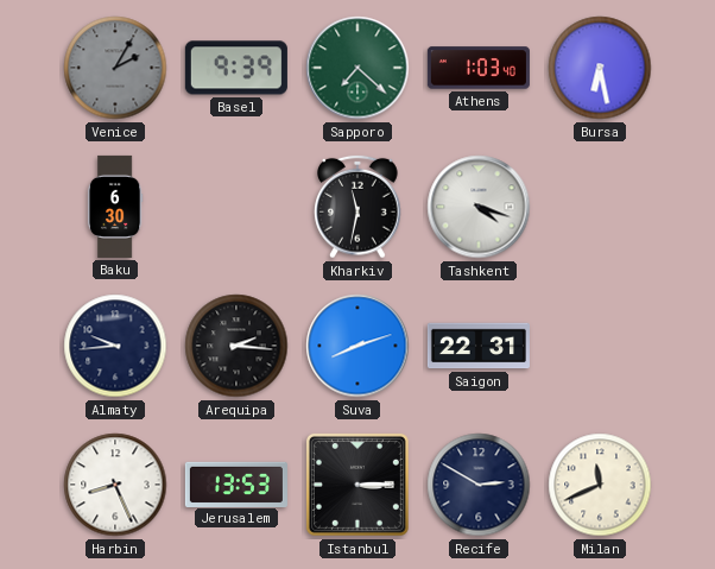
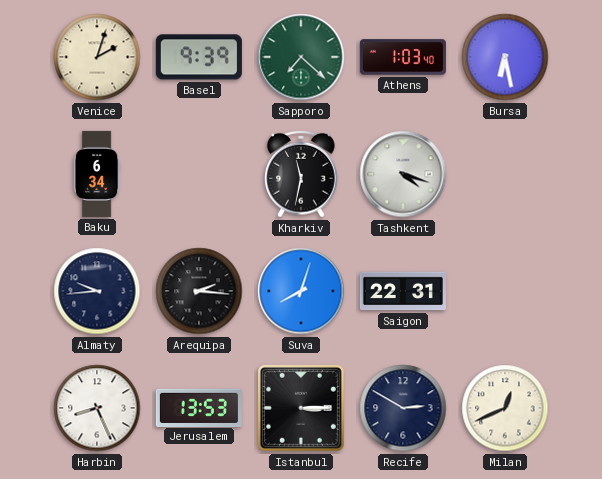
Venice: 2:05 -> 2:03 (97, 57)
Venice dial: grey -> cream (97, 57)
Baku: 6:30 -> 6:34 (97, 174)
Suva: 8:12 -> 8:03 (301, 291)
Milan: 11:41 -> 12:41 (505, 408)
